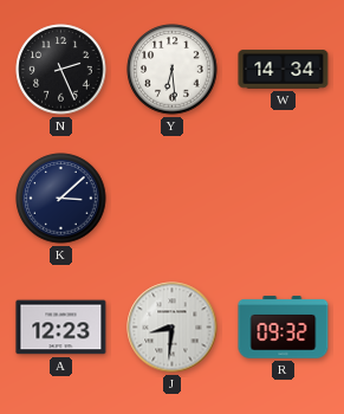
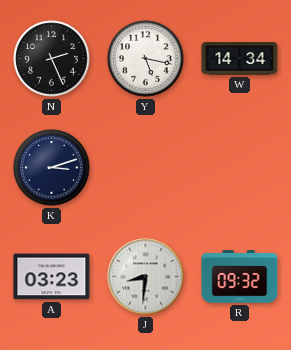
Y: 6:29 -> 5:17 (146, 59)
K: 3:08 -> 3:12 (52, 168)
A: 12:23 -> 03:23 (52, 277)
